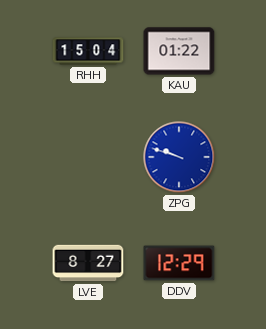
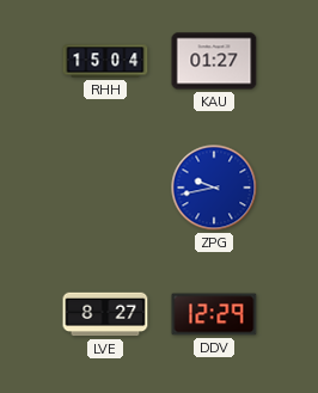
KAU: 01:22 -> 01:27 (214, 61)
ZPG: 9:48 -> 9:43 (214, 188)
